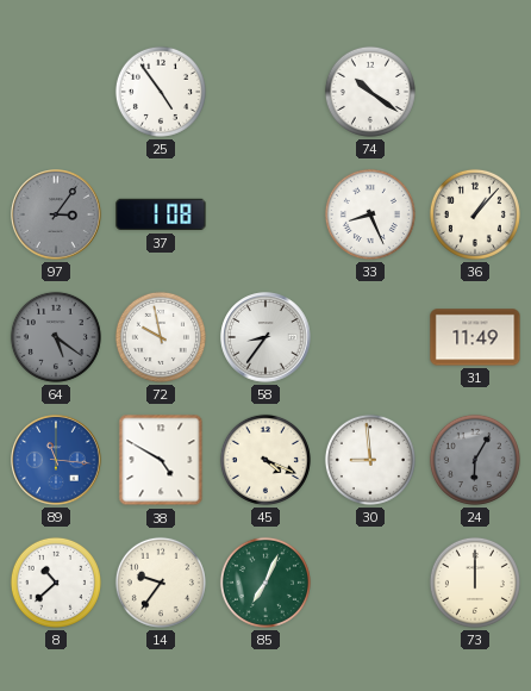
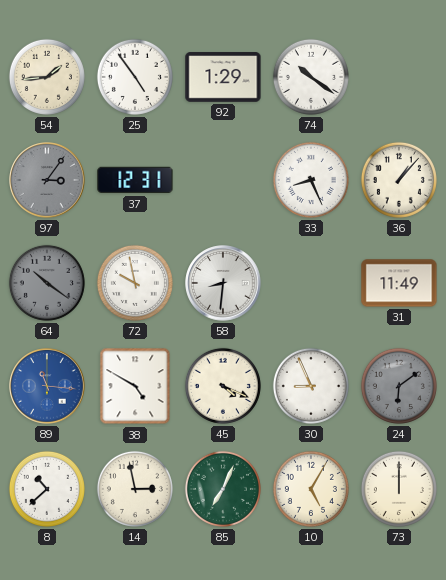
54: none -> 1:44 (47, 77)
92: none -> 1:29 (223, 77)
37: 1:08 -> 12:31 (135, 180)
64: 5:21 -> 10:21 (47, 283)
58: 8:36 -> 8:31 (223, 283)
30: 8:59 -> 8:56 (311, 386)
24: 6:05 -> 6:09 (399, 386)
14: 9:36 -> 2:58 (135, 489)
10: none -> 5:05 (311, 489)
